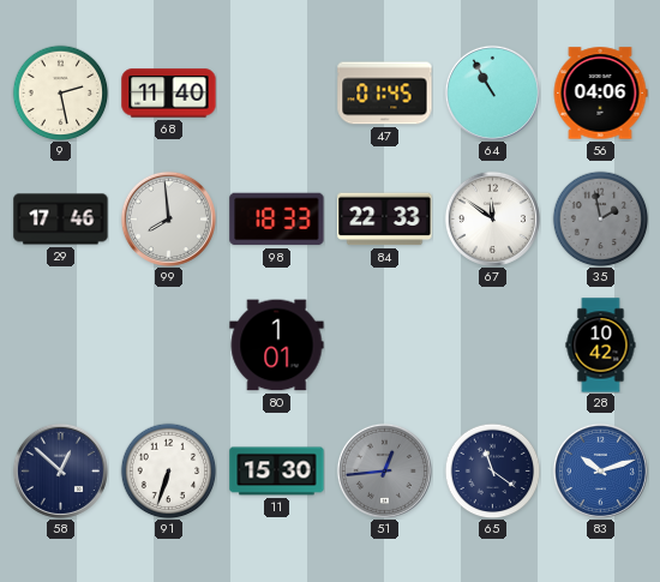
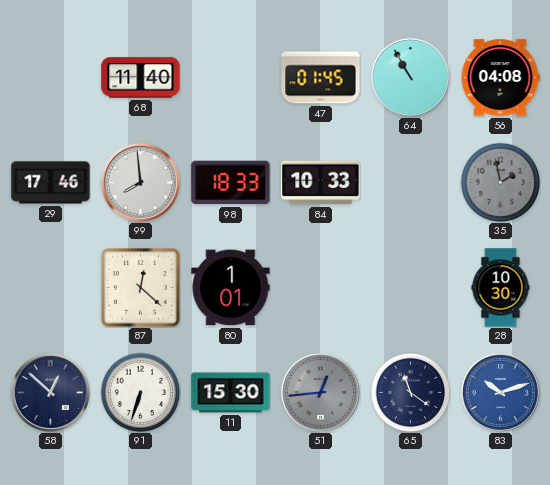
9: 2:28 -> none (60, 92)
56: 04:06 -> 04:08 (500, 78)
84: 22:33 -> 10:33 (321, 183)
67: 11:51 -> none (492, 218)
87: none -> 12:22 (141, 288)
28: 10:42 -> 10:30 (501, 288)
